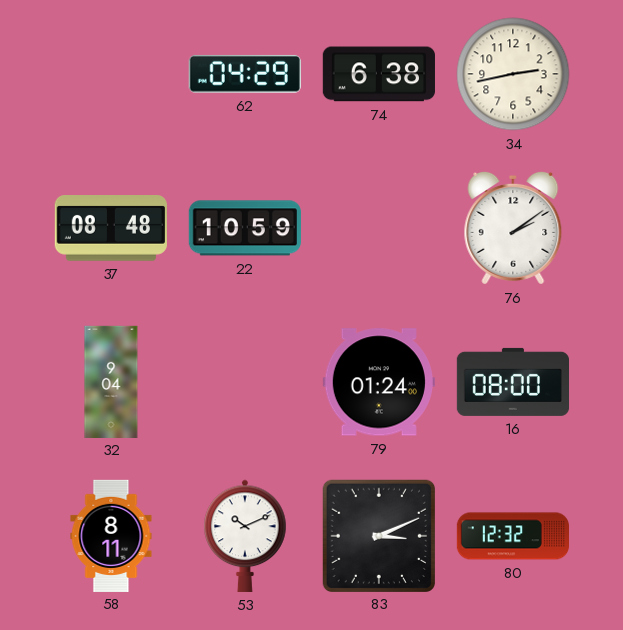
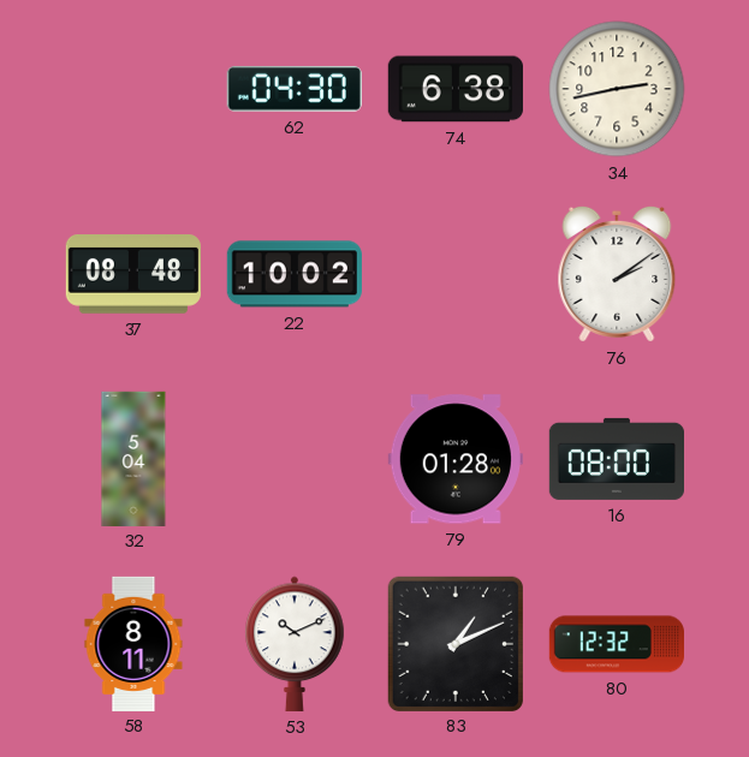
62: 04:29 -> 04:30 (295, 89)
22: 10:59 -> 10:02 (295, 274)
32: 9:04 -> 5:04 (133, 458)
79: 01:24 -> 01:28 (456, 459)
83: 3:11 -> 1:11 (454, 643)
